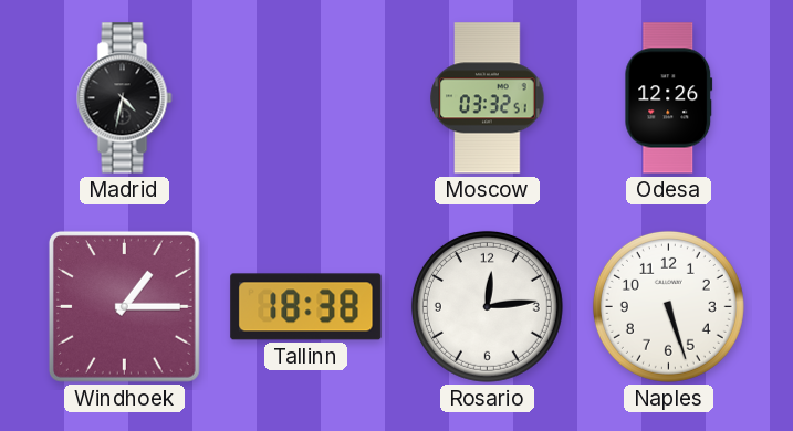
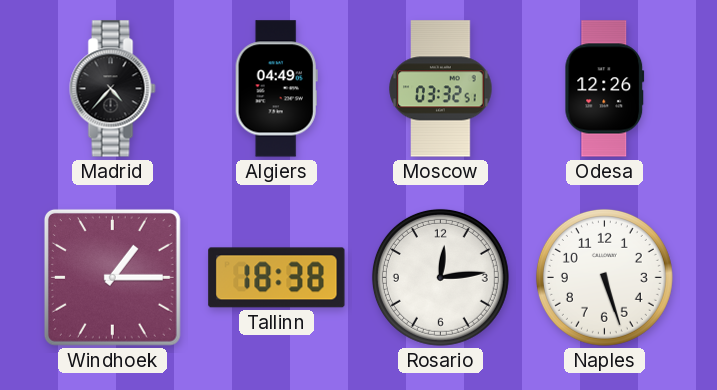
Madrid: 4:32 -> 4:37 (113, 89)
Algiers: none -> 04:49 (276, 89)
